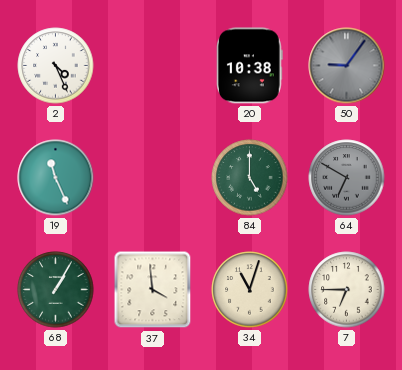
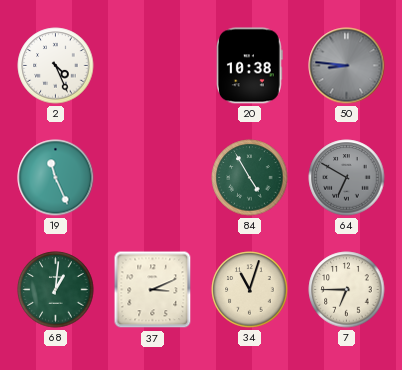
50: 9:06 -> 8:46 (347, 66)
84: 5:00 -> 4:55 (250, 178)
68: 1:05 -> 1:01 (56, 290)
37: 3:59 -> 3:11 (153, 290)
